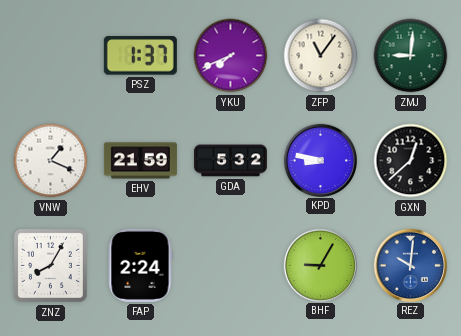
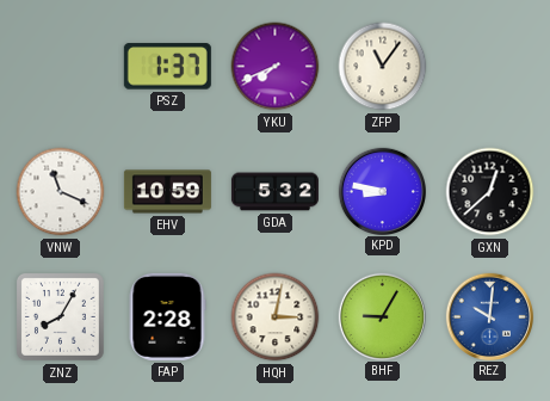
ZMJ: 9:01 -> none (411, 56)
VNW: 1:19 -> 11:19 (61, 192)
EHV: 21:59 -> 10:59 (167, 192)
FAP: 2:24 -> 2:28 (167, 316)
HQH: none -> 3:02 (276, 317)
